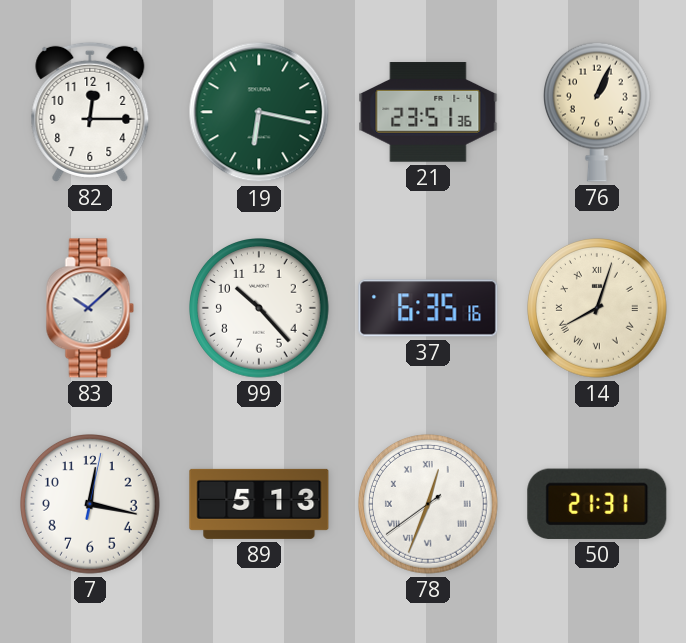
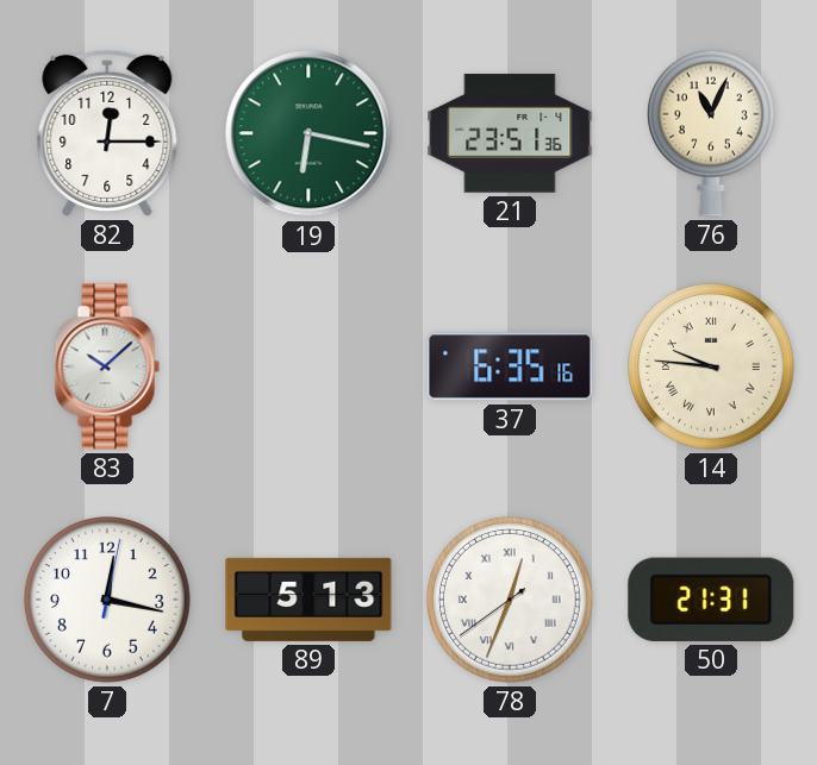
76: 1:04 -> 11:04 (711, 133)
99: 10:23 -> none (260, 309)
14: 8:03 -> 9:46 (712, 368)
